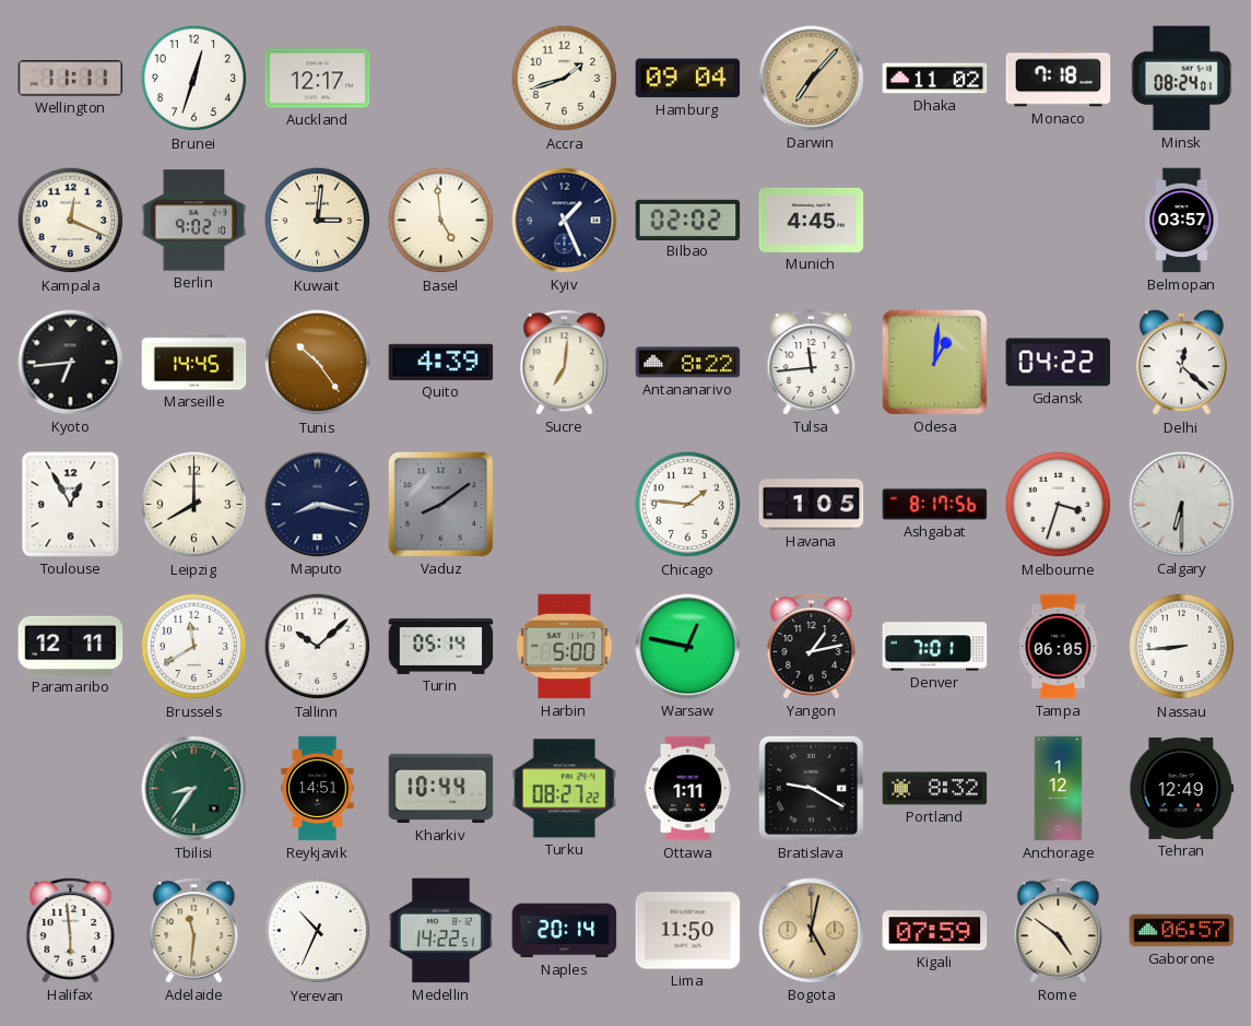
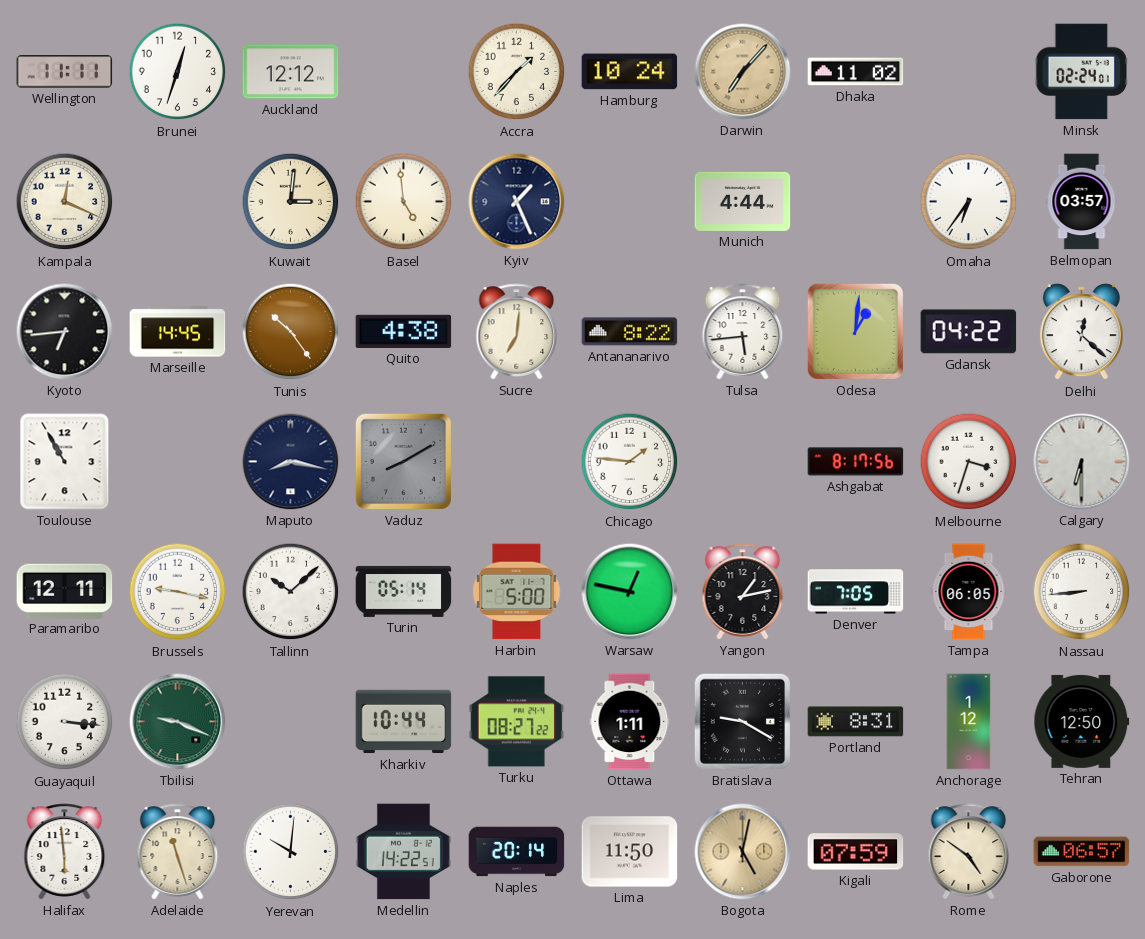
Auckland: 12:17 -> 12:12 (291, 72)
Accra: 1:42 -> 1:37 (517, 72)
Hamburg: 09:04 -> 10:24 (630, 72)
Monaco: 7:18 -> none (1059, 79)
Minsk: 08:24 -> 02:24 (1082, 72)
Berlin: 9:02 -> none (194, 221)
Bilbao: 02:02 -> none (688, 220)
Munich: 4:45 -> 4:44 (743, 201)
Omaha: none -> 6:36 (969, 202)
Quito: 4:39 -> 4:38 (404, 331)
Tulsa: 11:44 -> 5:44 (743, 332)
Toulouse: 12:55 -> 10:55 (65, 462)
Leipzig: 8:00 -> none (194, 505)
Vaduz: 8:09 -> 8:10 (403, 461)
Havana: 1:05 -> none (812, 505)
Brussels: 11:40 -> 9:17 (178, 592)
Denver: 7:01 -> 7:05 (856, 592)
Guayaquil: none -> 3:16 (65, 722)
Tbilisi: 8:36 -> 9:19 (178, 722)
Reykjavik: 14:51 -> none (318, 789)
Portland: 8:32 -> 8:31 (856, 722)
Tehran: 12:49 -> 12:50 (1082, 721)
Adelaide: 11:31 -> 11:27 (178, 852)
Yerevan: 10:34 -> 10:01 (291, 852)
